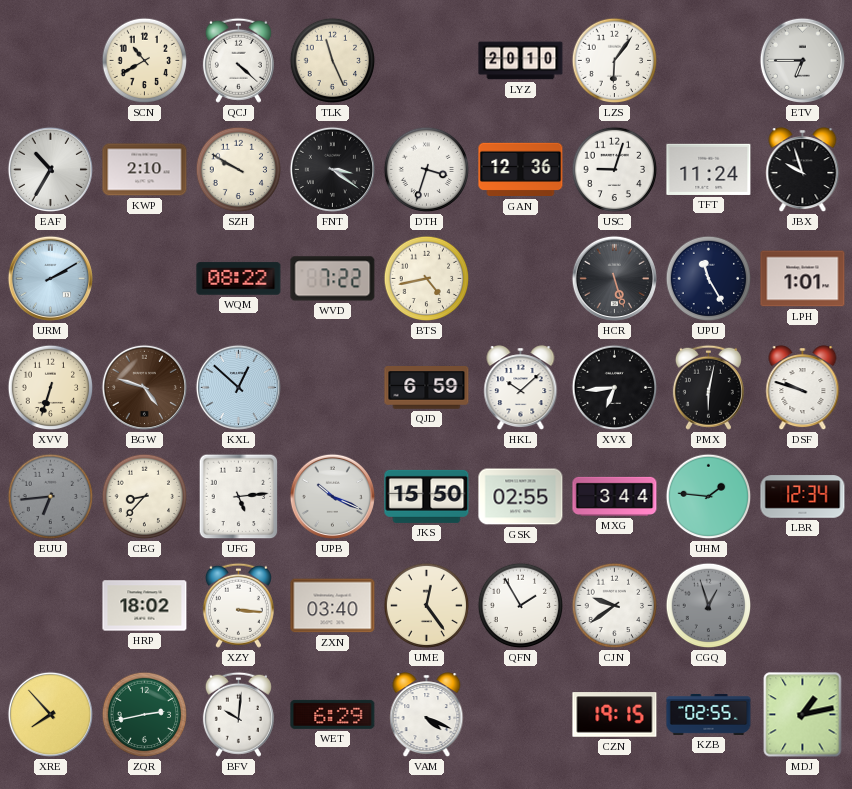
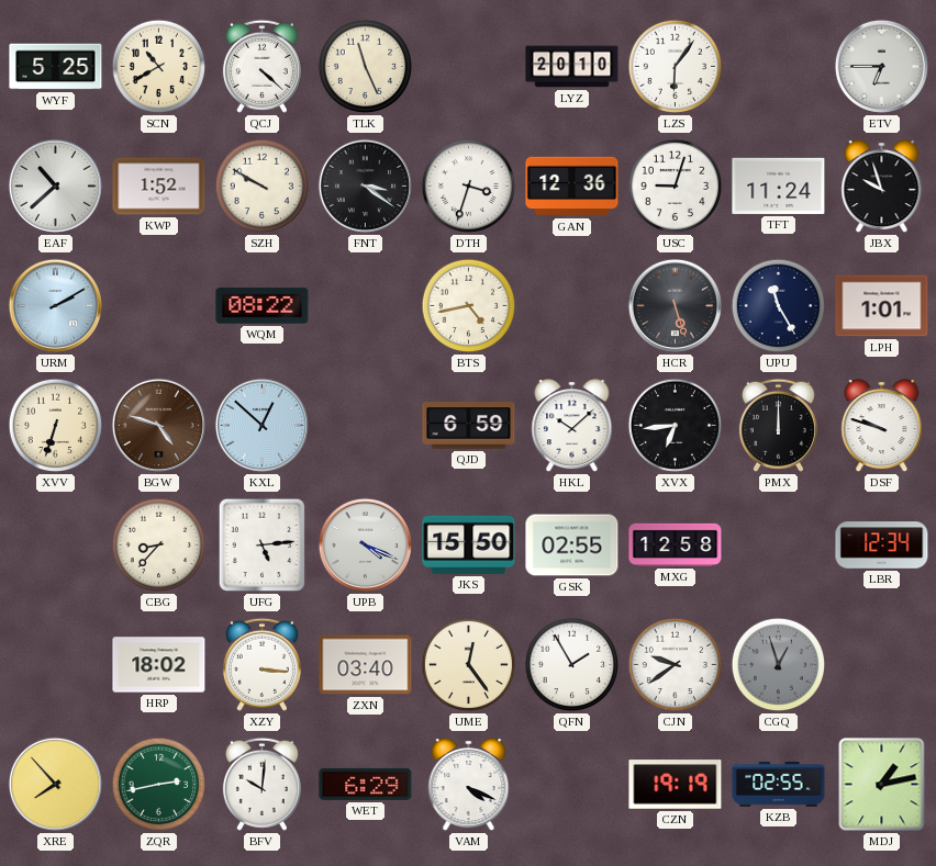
WYF: none -> 5:25 (56, 67)
EAF: 10:35 -> 10:38 (55, 185)
KWP: 2:10 -> 1:52 (159, 187)
WVD: 7:22 -> none (333, 279)
PMX: 6:02 -> 12:00 (778, 425)
EUU: 6:44 -> none (51, 497)
UPB: 10:19 -> 4:19 (365, 544)
MXG: 3:44 -> 12:58 (676, 544)
UHM: 1:46 -> none (709, 497)
CZN: 19:15 -> 19:19 (676, 785)
